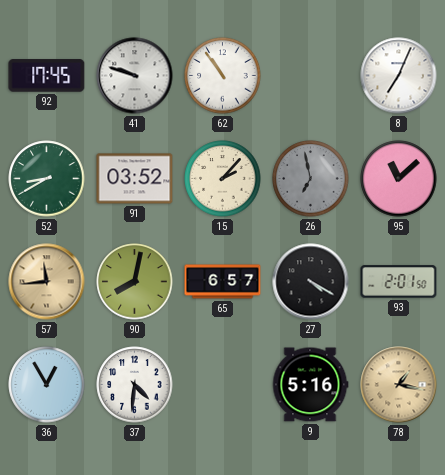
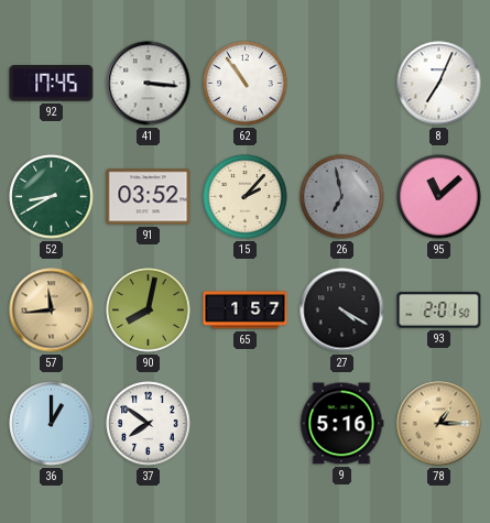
41: 9:48 -> 3:16 (149, 84)
65: 6:57 -> 1:57 (246, 310)
36: 12:55 -> 1:00 (52, 424)
37: 4:31 -> 7:51 (149, 424)
78: 1:17 -> 1:15 (439, 424)
